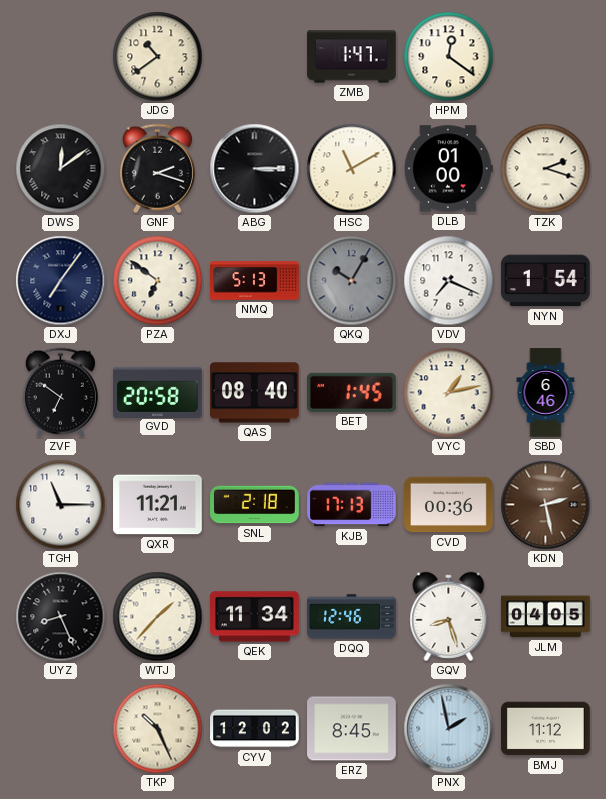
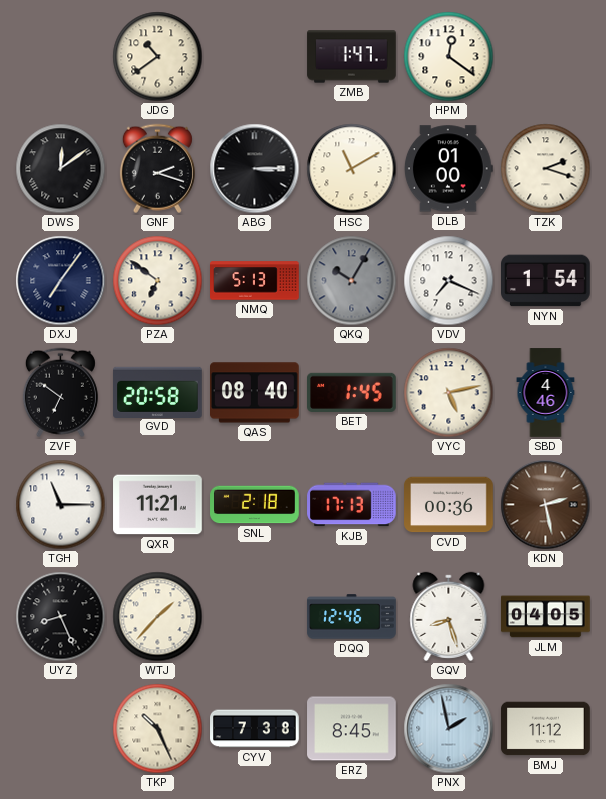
VYC: 1:13 -> 5:13 (449, 393)
SBD: 6:46 -> 4:46 (546, 393)
QEK: 11:34 -> none (255, 617)
CYV: 12:02 -> 7:38 (255, 729)
